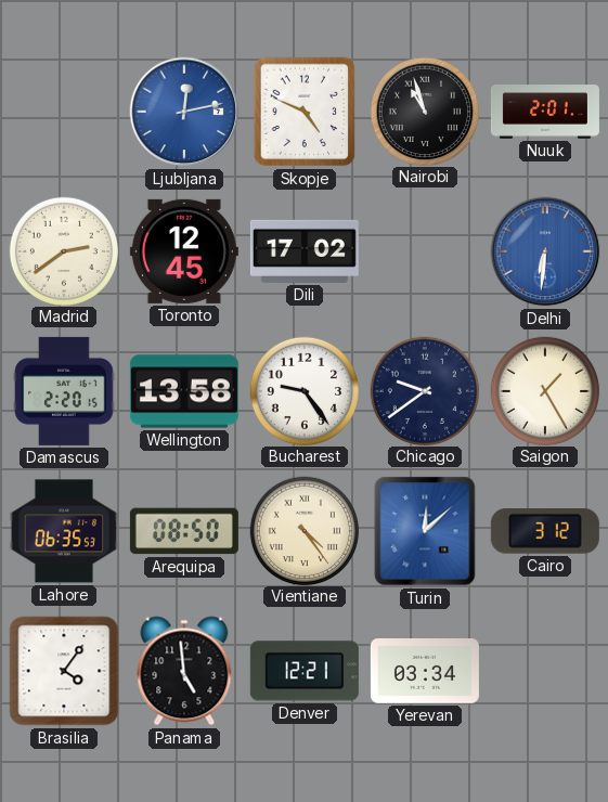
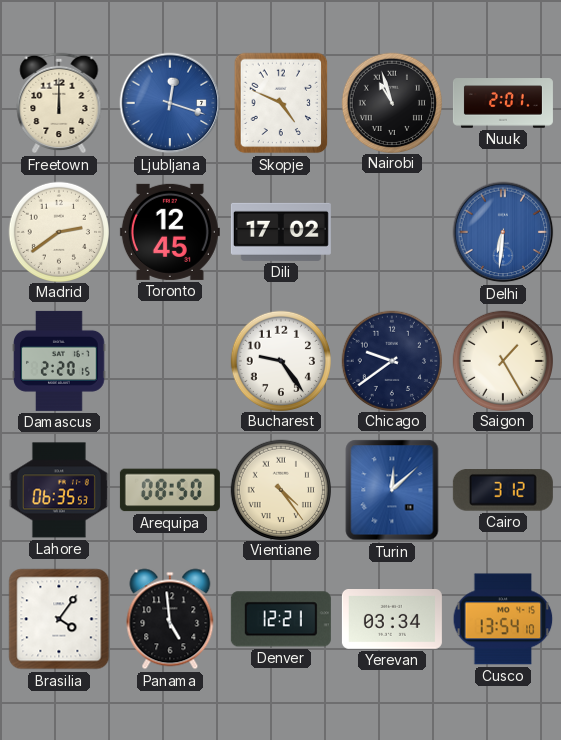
Freetown: none -> 12:00 (59, 103)
Ljubljana: 12:13 -> 12:18 (170, 103)
Wellington: 13:58 -> none (184, 391)
Cusco: none -> 13:54 (503, 619)
